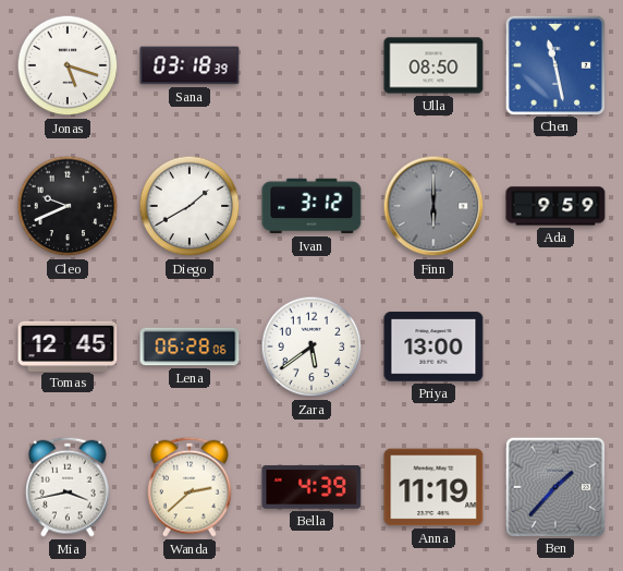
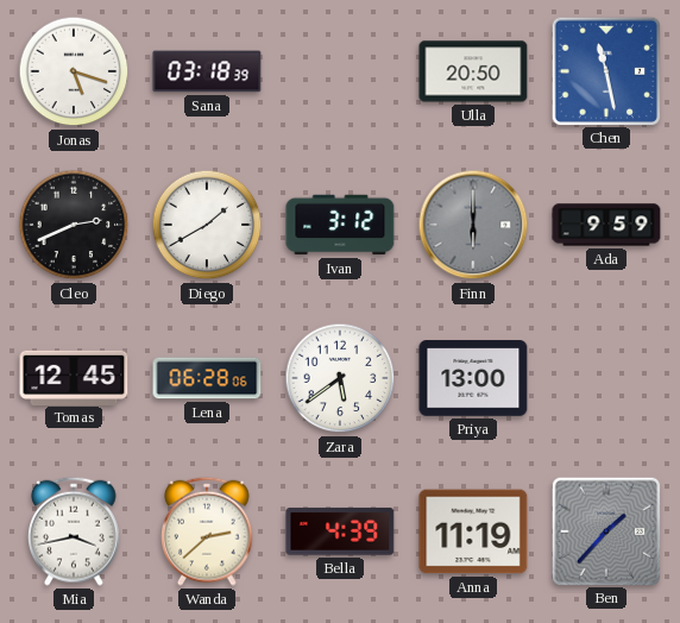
Ulla: 08:50 -> 20:50 (473, 71)
Cleo: 9:41 -> 2:41 (74, 225)
